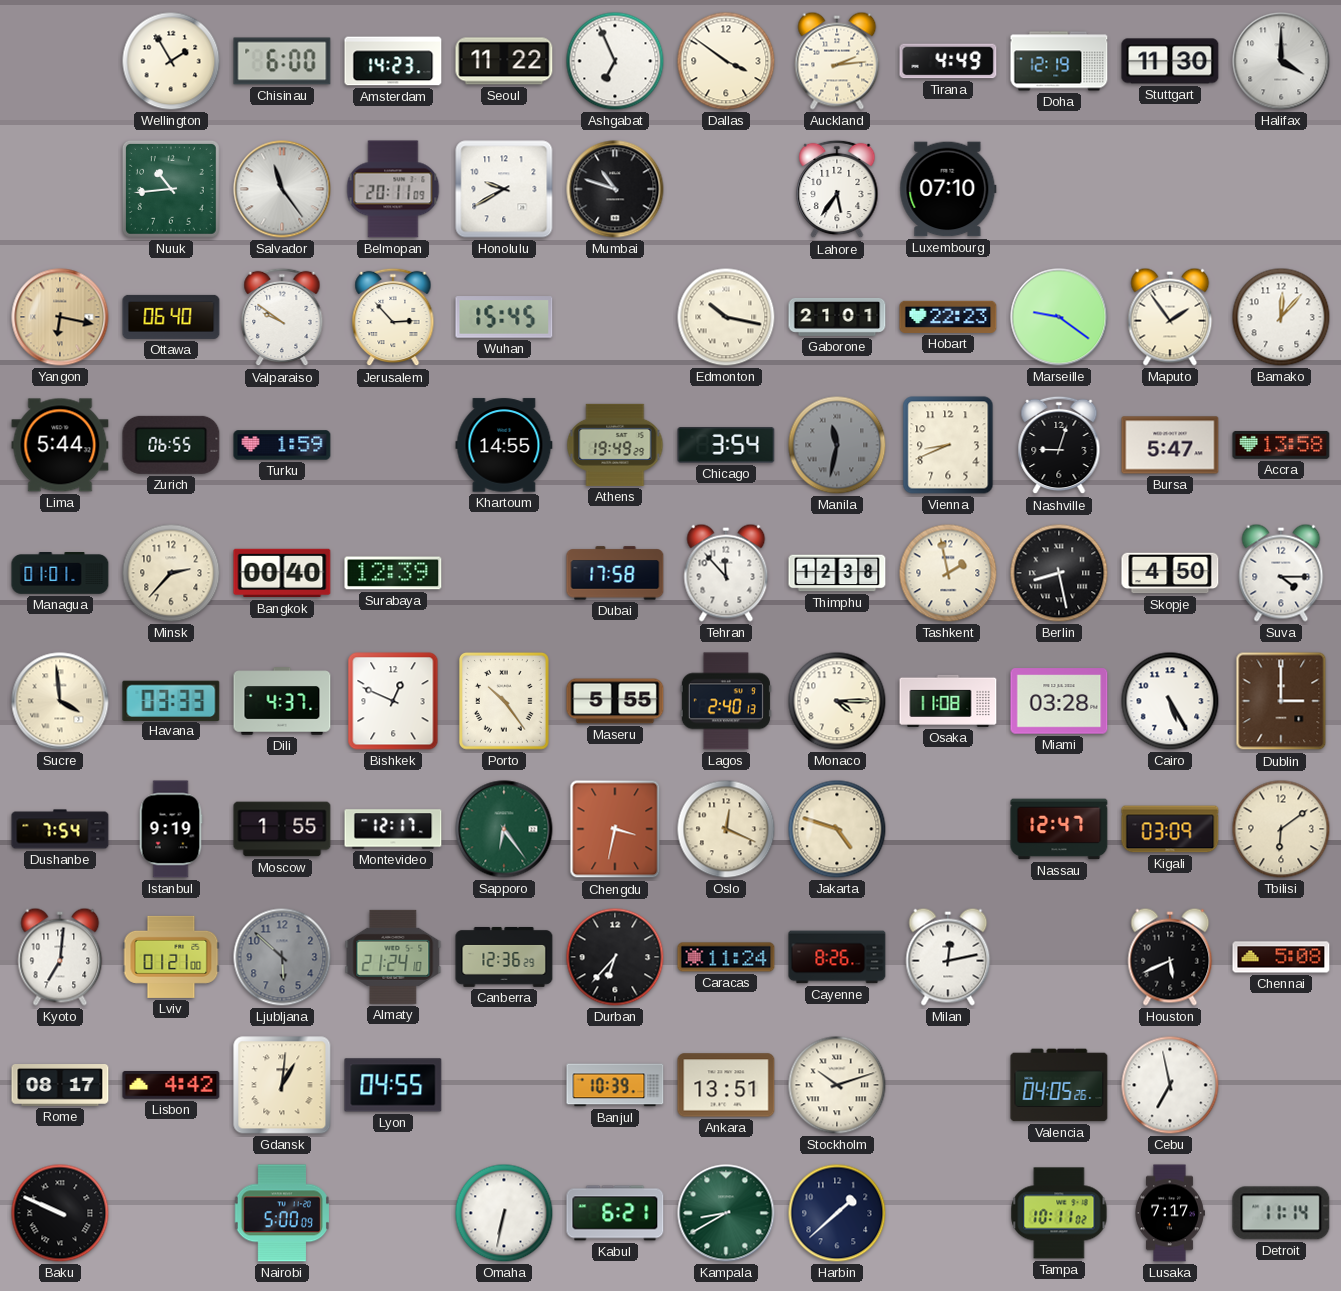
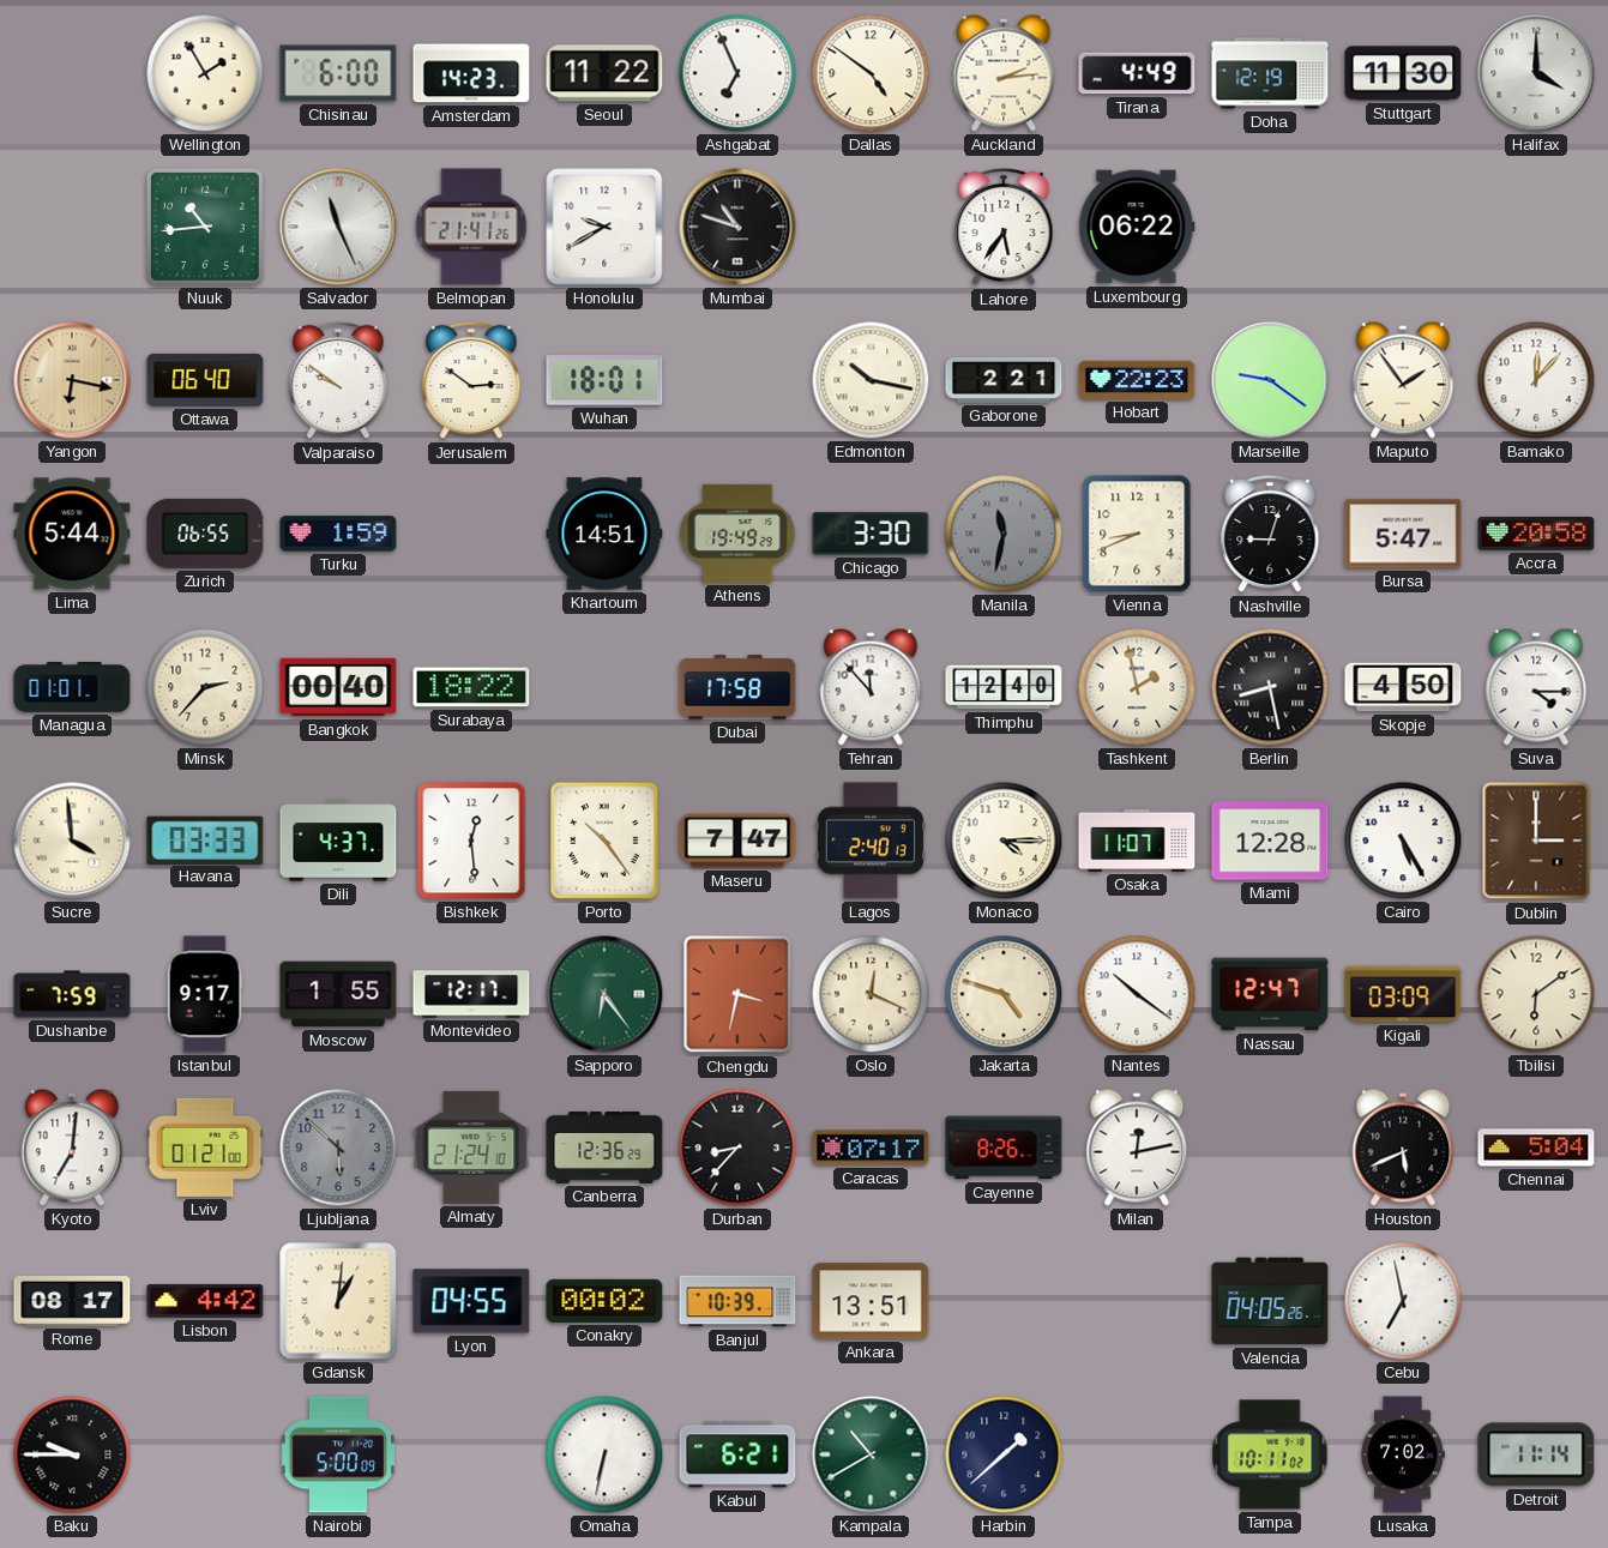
Dallas: 3:51 -> 4:51 (871, 73)
Salvador: 11:24 -> 11:26 (338, 227)
Belmopan: 20:11 -> 21:41 (471, 227)
Luxembourg: 07:10 -> 06:22 (1137, 227)
Jerusalem: 2:53 -> 2:51 (471, 380)
Wuhan: 15:45 -> 18:01 (604, 380)
Gaborone: 21:01 -> 2:21 (1004, 380)
Khartoum: 14:55 -> 14:51 (604, 534)
Chicago: 3:54 -> 3:30 (871, 535)
Accra: 13:58 -> 20:58 (1536, 534)
Surabaya: 12:39 -> 18:22 (471, 687)
Thimphu: 12:38 -> 12:40 (1004, 687)
Bishkek: 12:49 -> 12:29 (471, 841)
Maseru: 5:55 -> 7:47 (737, 841)
Osaka: 11:08 -> 11:07 (1137, 841)
Miami: 03:28 -> 12:28 (1270, 841)
Dushanbe: 7:54 -> 7:59 (72, 994)
Istanbul: 9:19 -> 9:17 (205, 994)
Nantes: none -> 10:21 (1137, 994)
Durban: 6:37 -> 8:37 (737, 1148)
Caracas: 11:24 -> 07:17 (871, 1148)
Chennai: 5:08 -> 5:04 (1536, 1148)
Conakry: none -> 00:02 (604, 1301)
Stockholm: 10:12 -> none (837, 1085)
Baku: 9:49 -> 9:45 (72, 1454)
Kampala: 8:40 -> 10:40 (871, 1454)
Lusaka: 7:17 -> 7:02 (1402, 1454)
